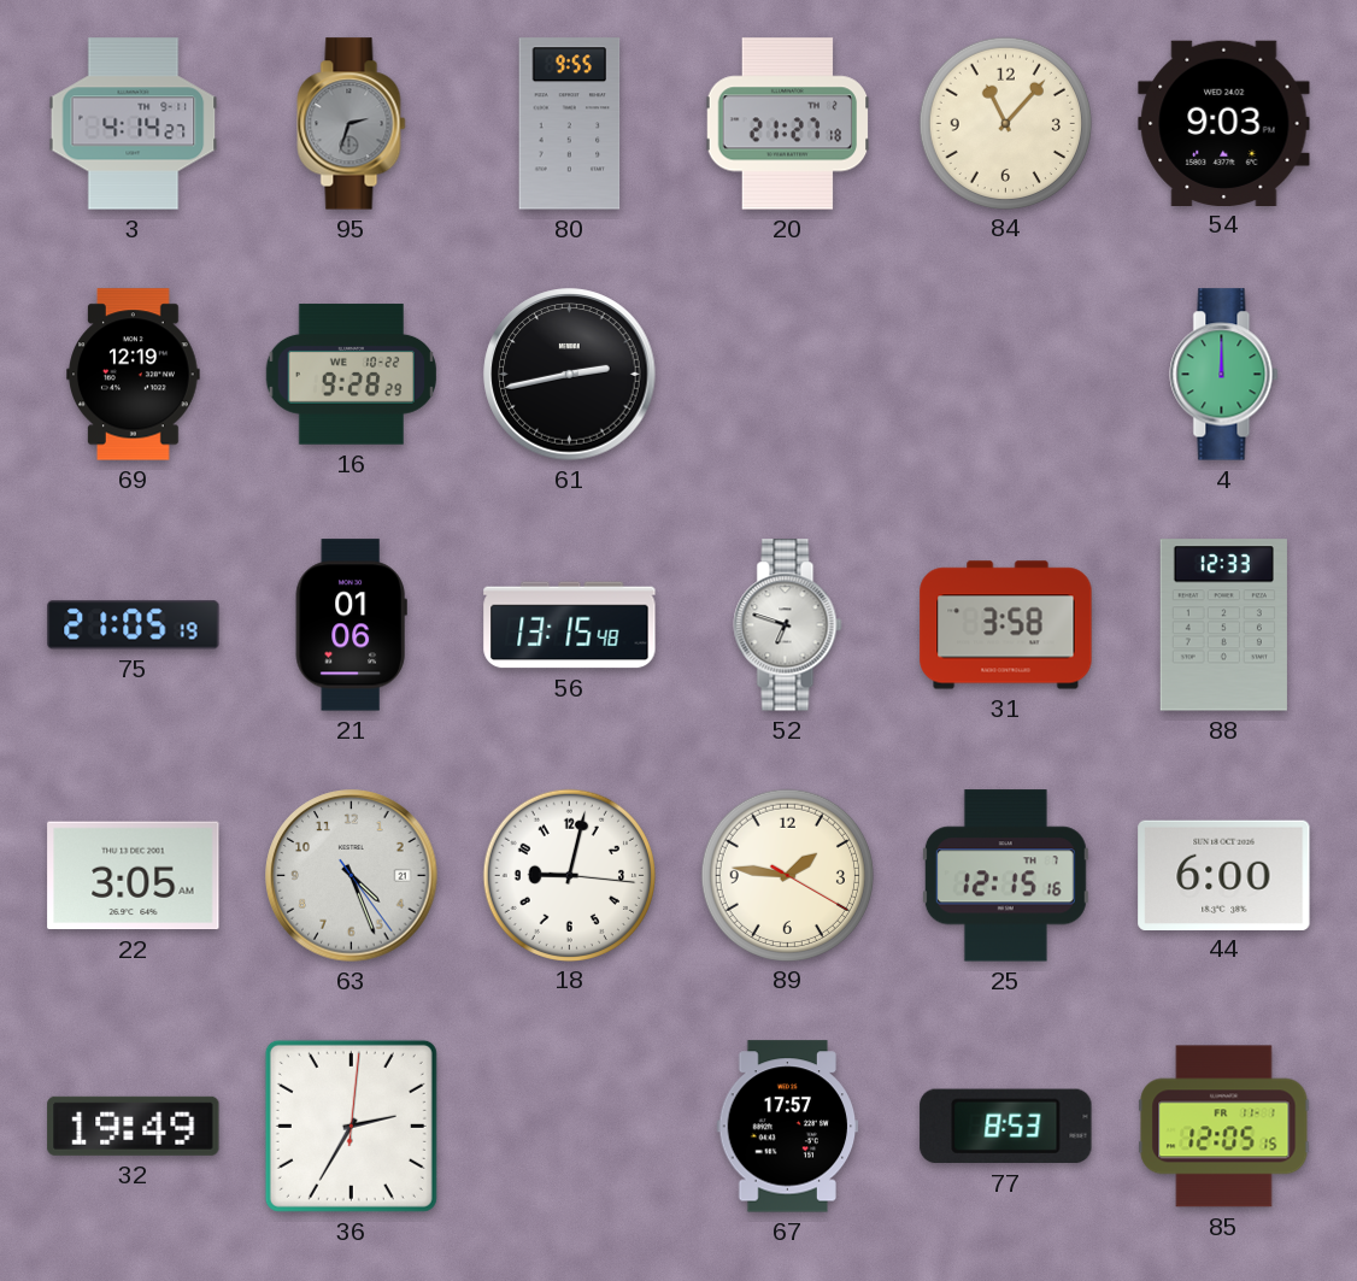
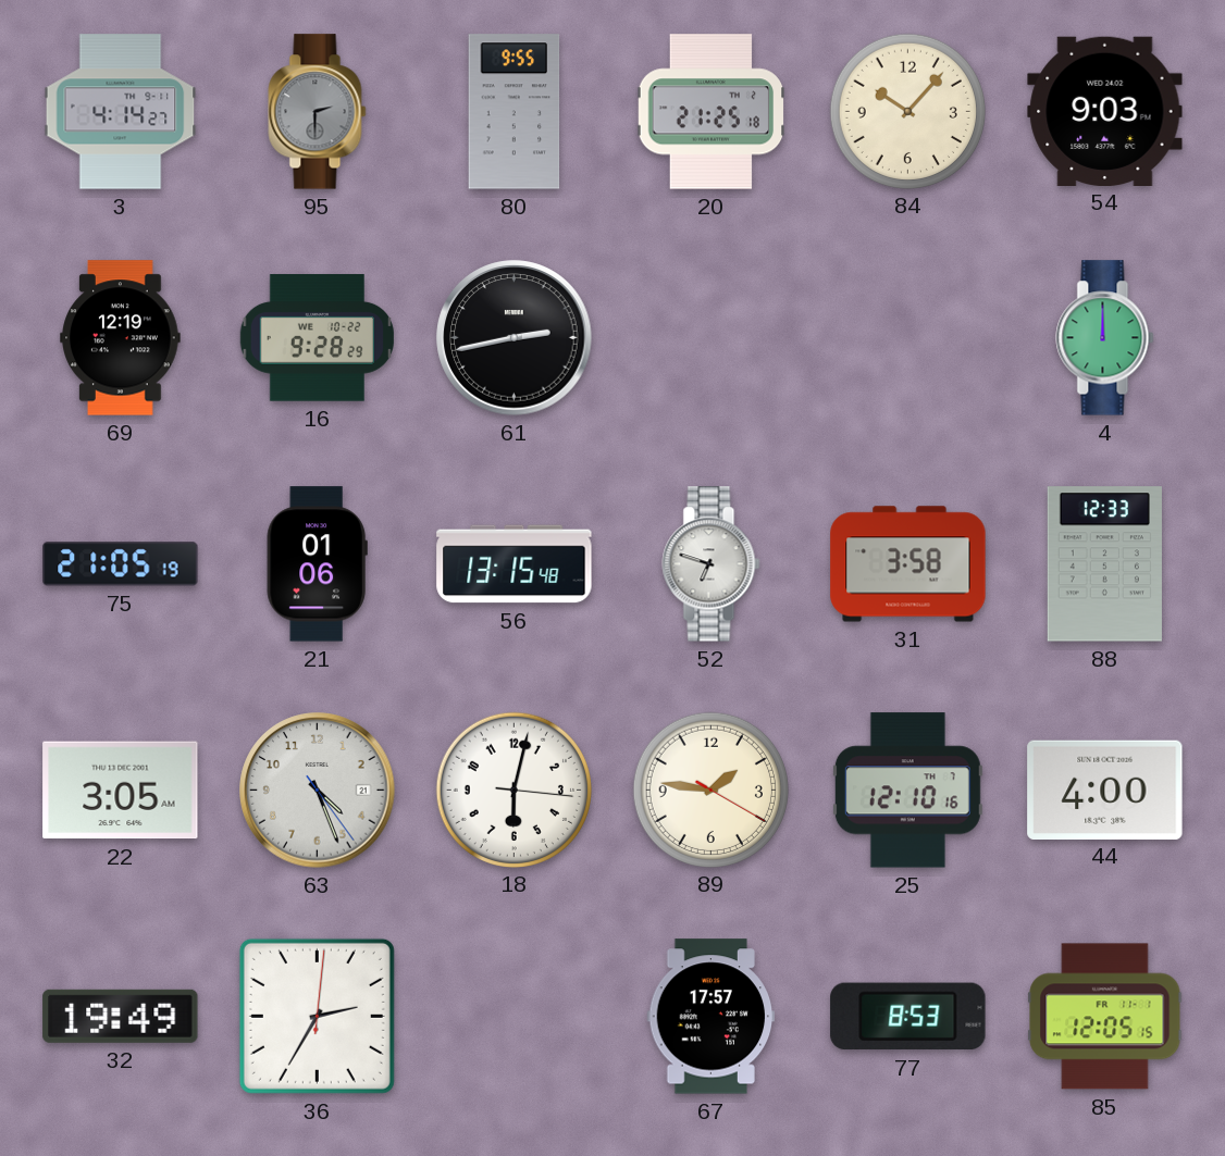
95: 2:33 -> 2:30 (318, 112)
20: 21:27 -> 21:25 (712, 112)
84: 11:07 -> 10:07 (907, 111)
18: 9:02 -> 6:02 (513, 790)
25: 12:15 -> 12:10 (907, 791)
44: 6:00 -> 4:00 (1105, 790)
